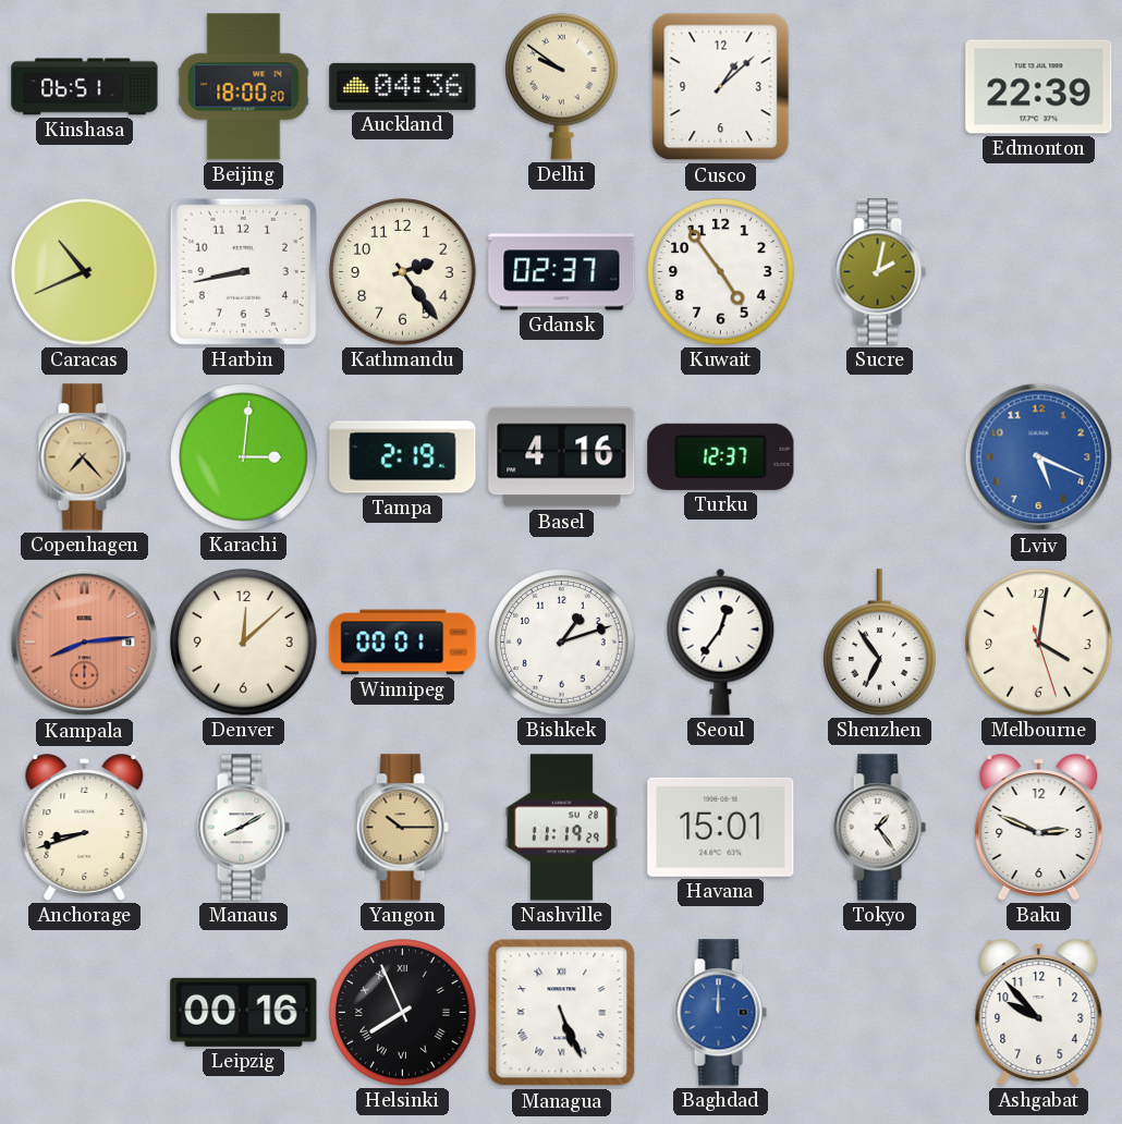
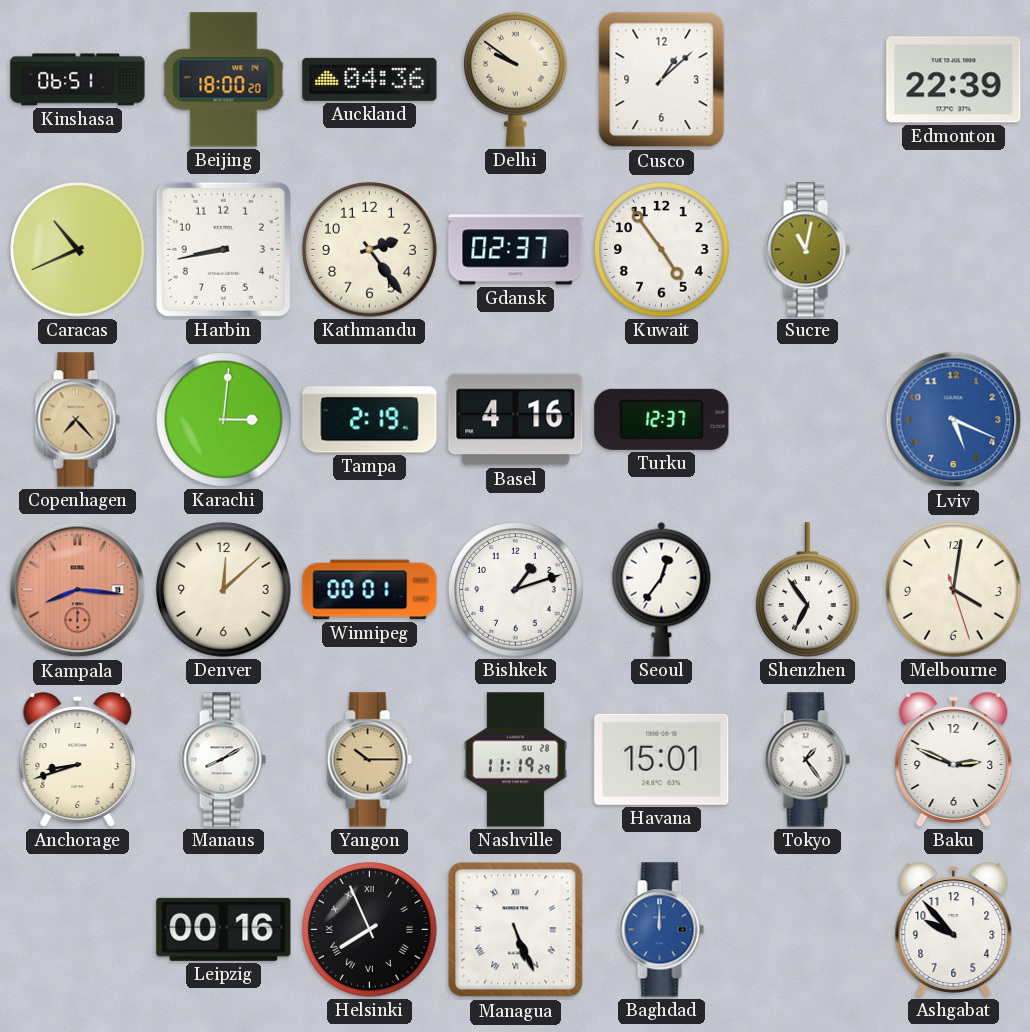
Sucre: 2:02 -> 11:02 (807, 250)
Kampala: 8:14 -> 8:16 (78, 590)
